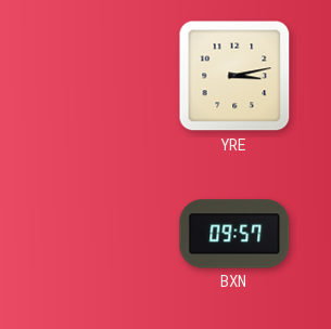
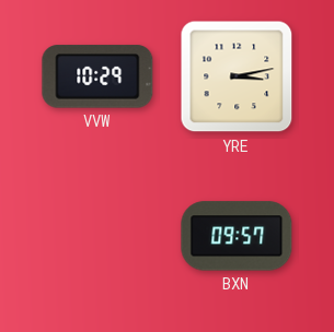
VVW: none -> 10:29 (97, 76)
